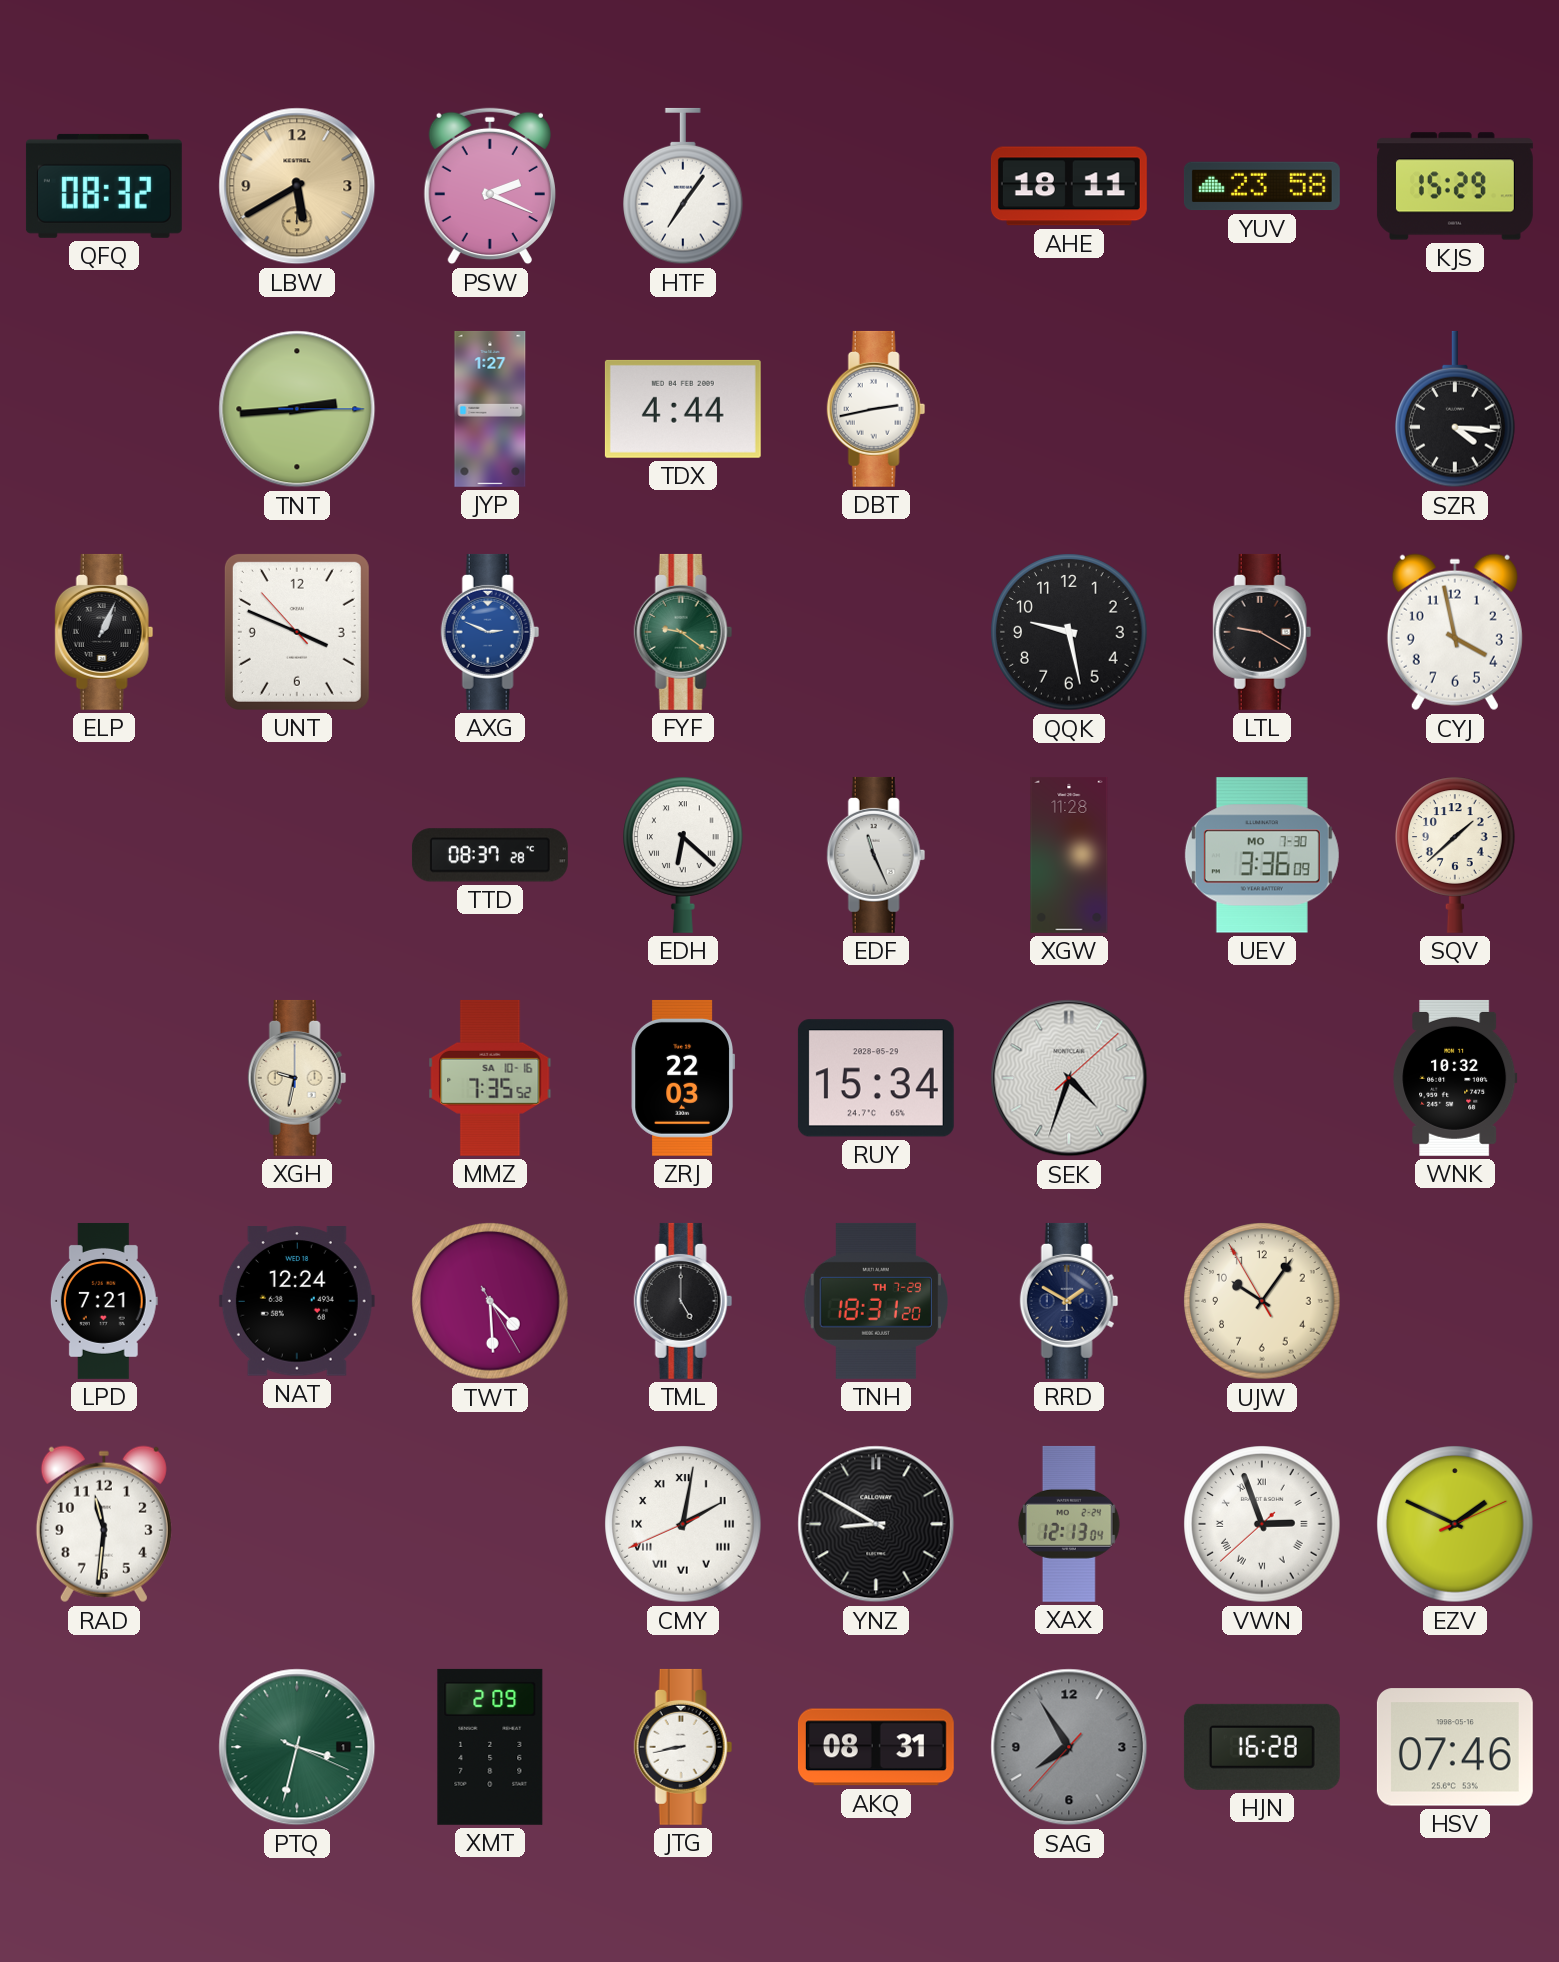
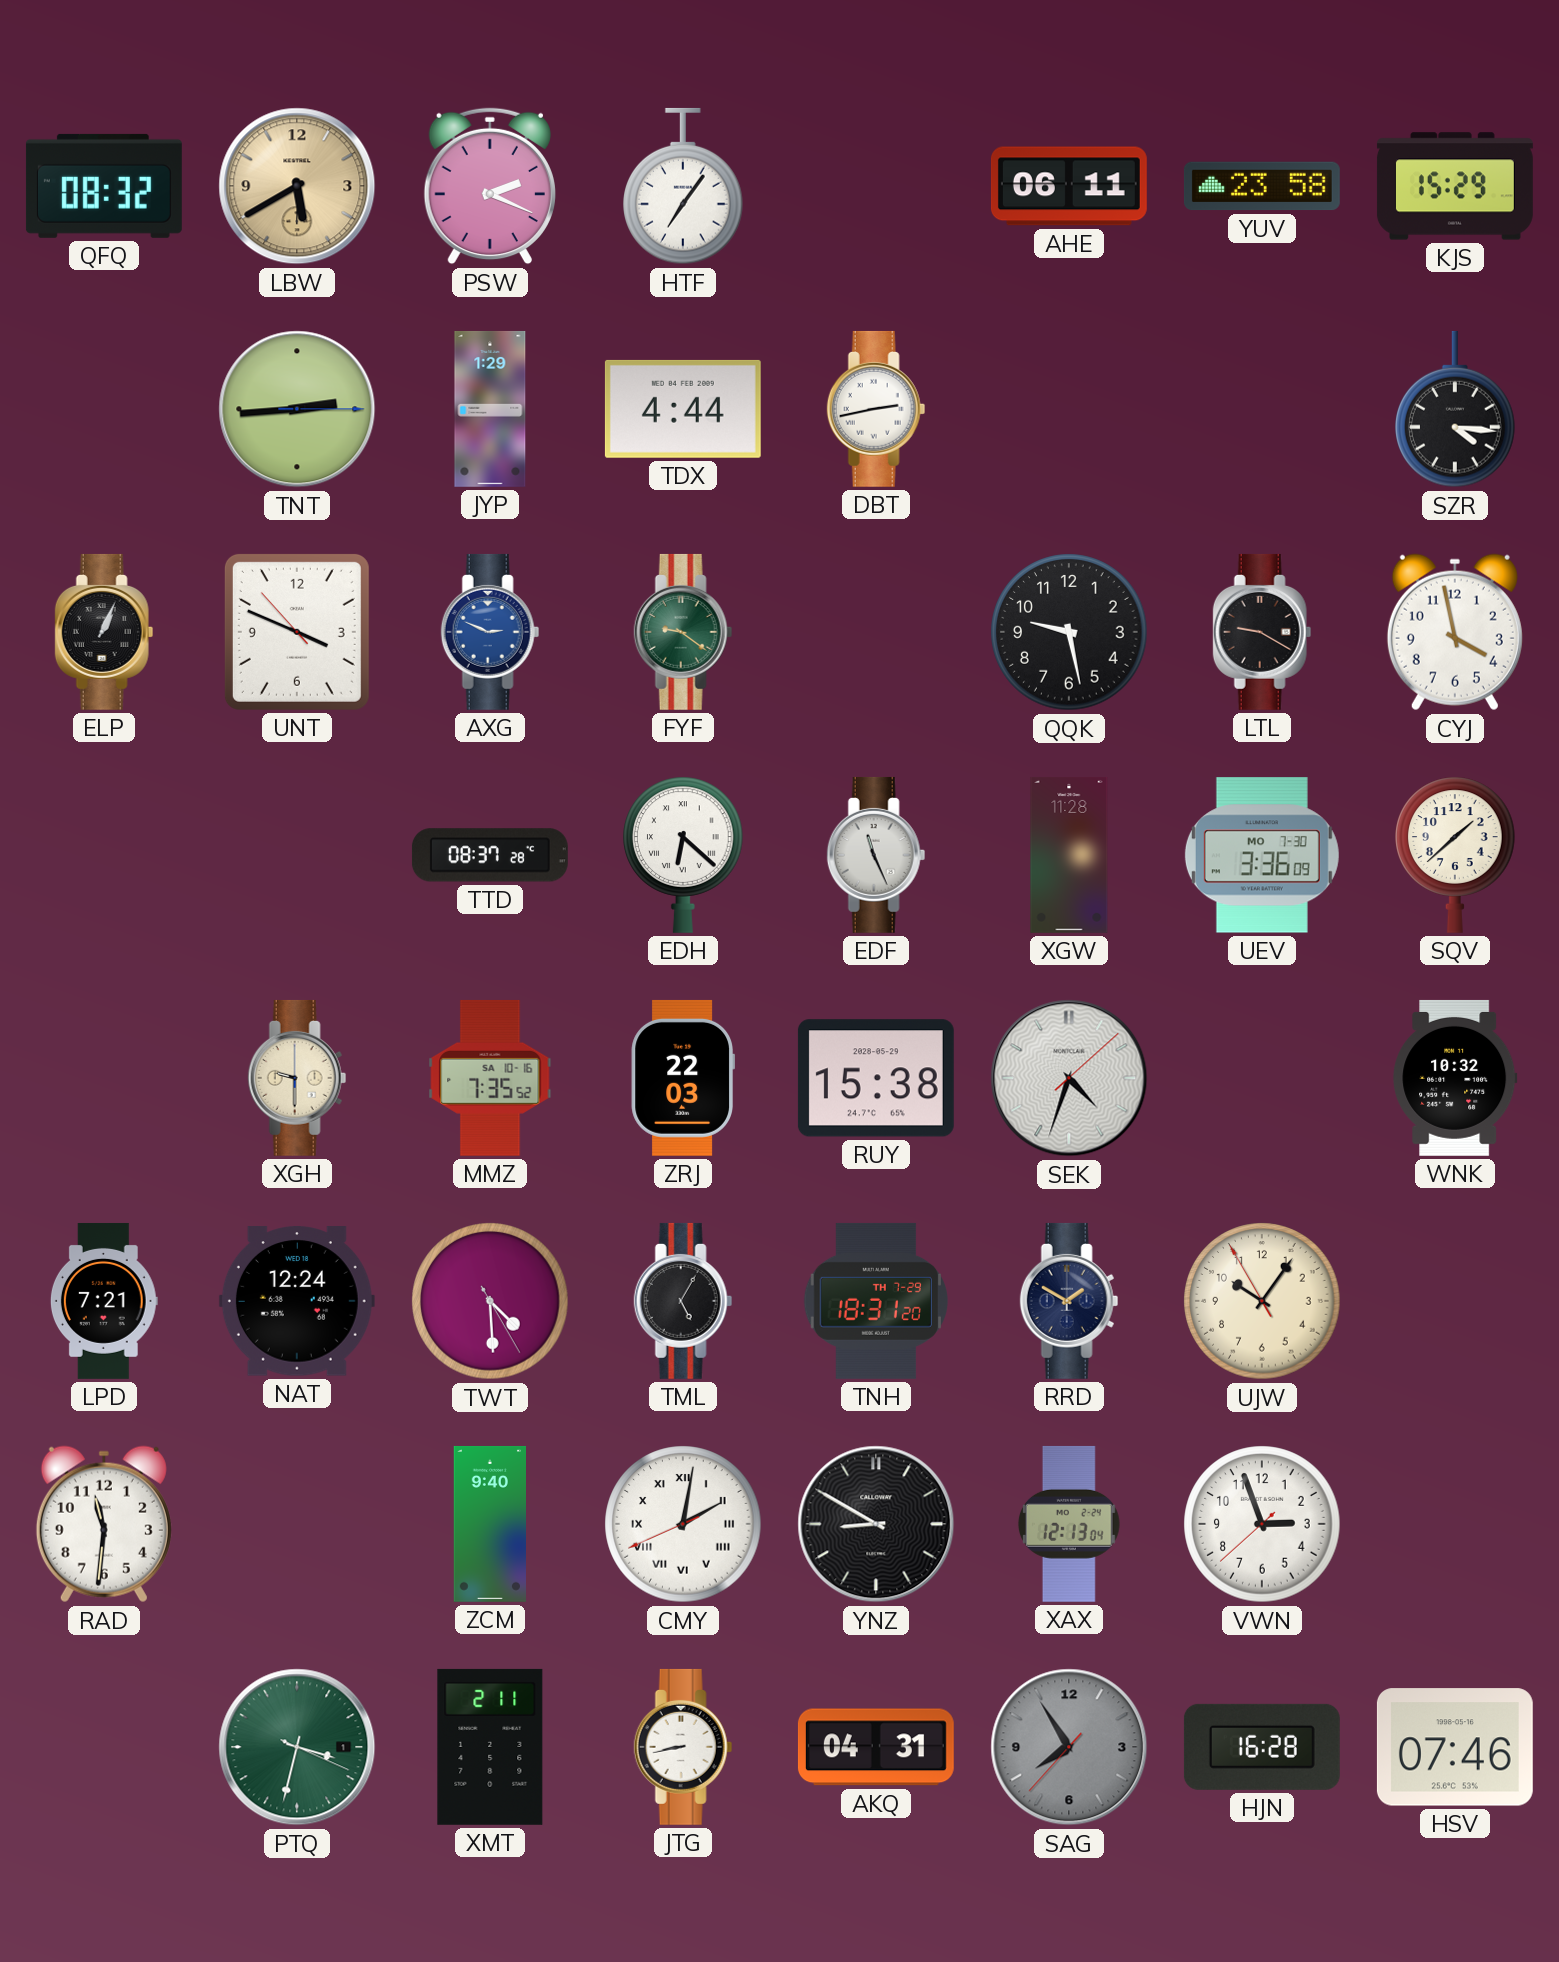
AHE: 18:11 -> 06:11 (1069, 186)
JYP: 1:27 -> 1:29 (490, 409)
XGH: 9:32 -> 9:30 (297, 1078)
RUY: 15:34 -> 15:38 (876, 1078)
TML: 5:00 -> 5:05 (683, 1301)
ZCM: none -> 9:40 (489, 1524)
VWN numerals: Roman -> Arabic (1262, 1524)
EZV: 1:49 -> none (1455, 1524)
XMT: 2:09 -> 2:11 (490, 1747)
AKQ: 08:31 -> 04:31 (876, 1747)
